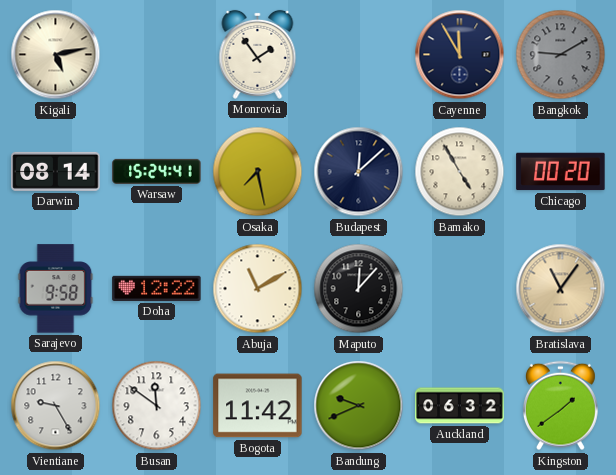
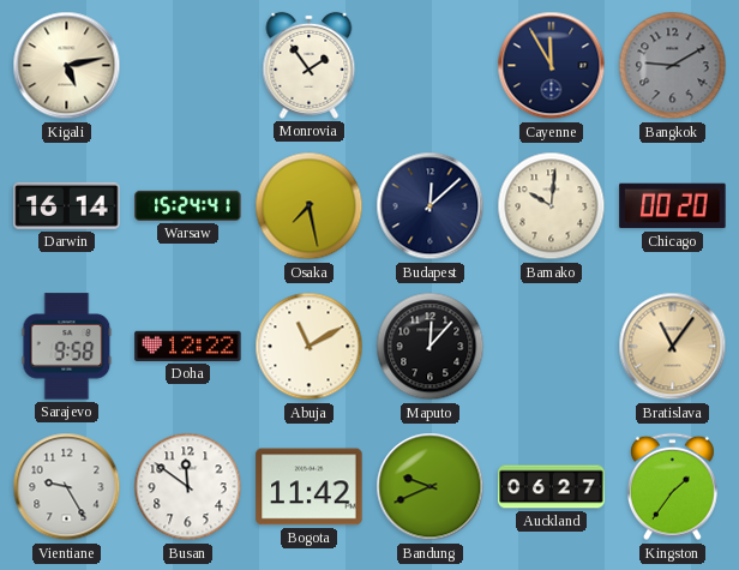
Darwin: 08:14 -> 16:14 (67, 205)
Bamako: 4:55 -> 10:01 (552, 206)
Auckland: 06:32 -> 06:27 (552, 487)
Kingston: 1:39 -> 1:36 (672, 487)
